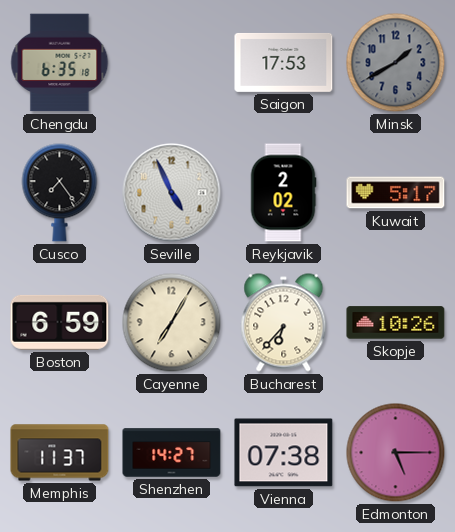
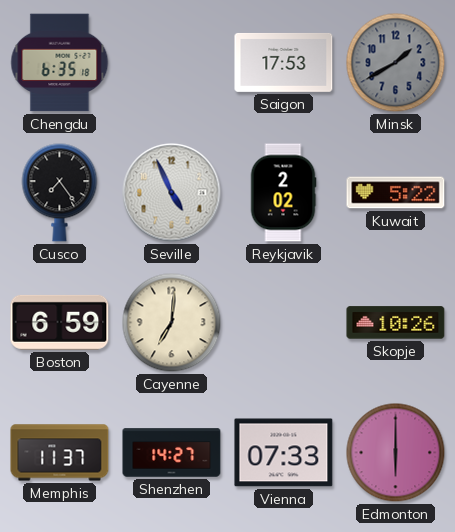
Kuwait: 5:17 -> 5:22 (396, 193)
Cayenne: 7:05 -> 7:01 (172, 323)
Bucharest: 6:37 -> none (284, 323)
Vienna: 07:38 -> 07:33 (284, 453)
Edmonton: 5:15 -> 6:00 (396, 453)
